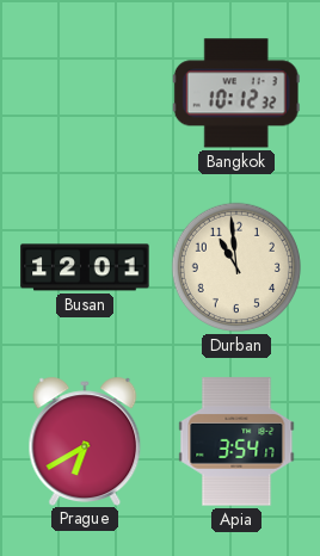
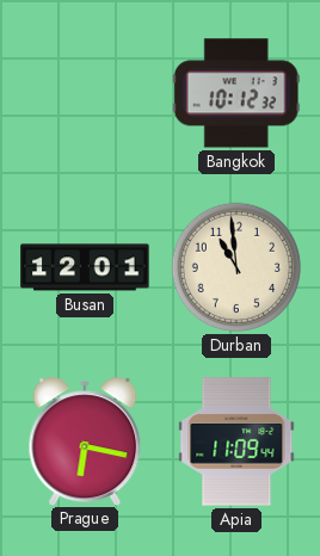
Prague: 6:40 -> 6:17 (85, 440)
Apia: 3:54 -> 11:09 (236, 441)
